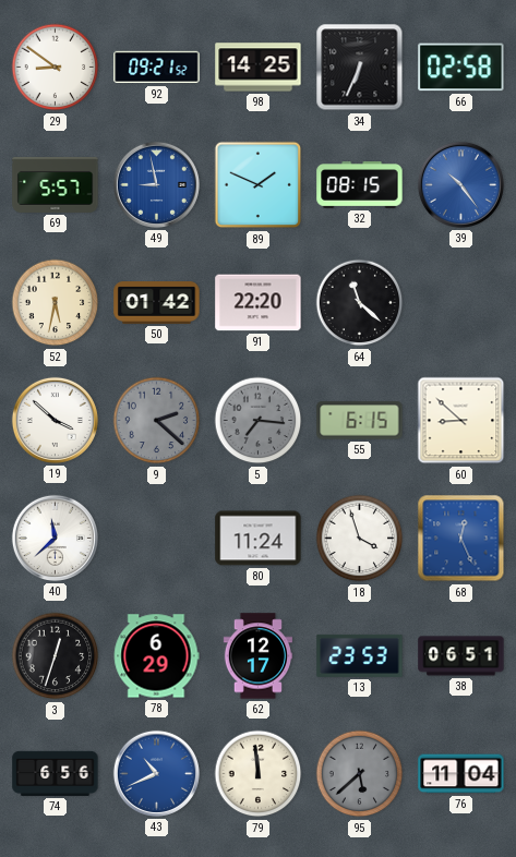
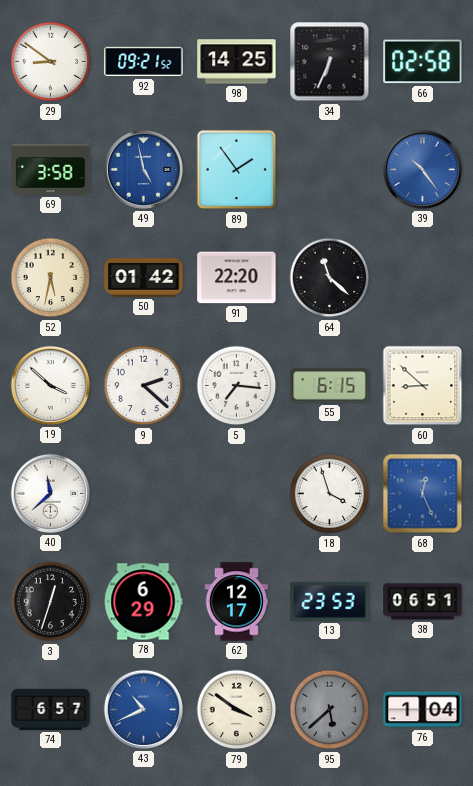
69: 5:57 -> 3:58 (51, 169)
49: 8:58 -> 4:58 (143, 169)
89: 1:49 -> 1:54 (237, 170)
32: 08:15 -> none (360, 185)
9 dial: grey -> white (144, 386)
5 dial: grey -> white (237, 386)
80: 11:24 -> none (259, 539)
74: 6:56 -> 6:57 (51, 709)
79: 11:59 -> 3:51 (237, 710)
76: 11:04 -> 1:04 (423, 710)
